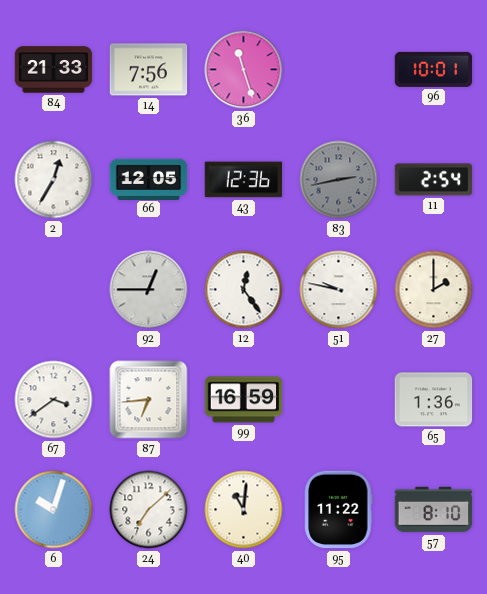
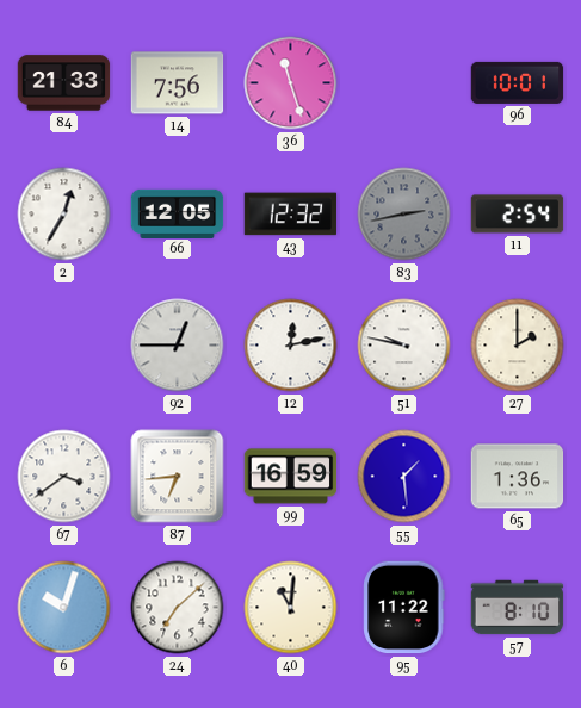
43: 12:36 -> 12:32 (291, 215)
12: 12:24 -> 12:13 (291, 346)
55: none -> 1:29 (404, 477)
